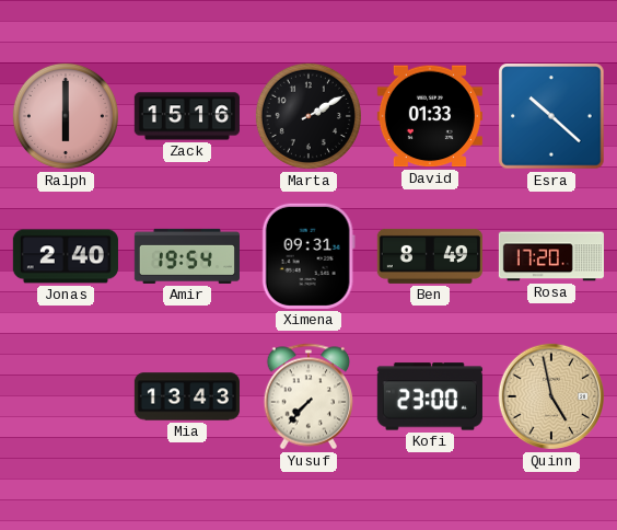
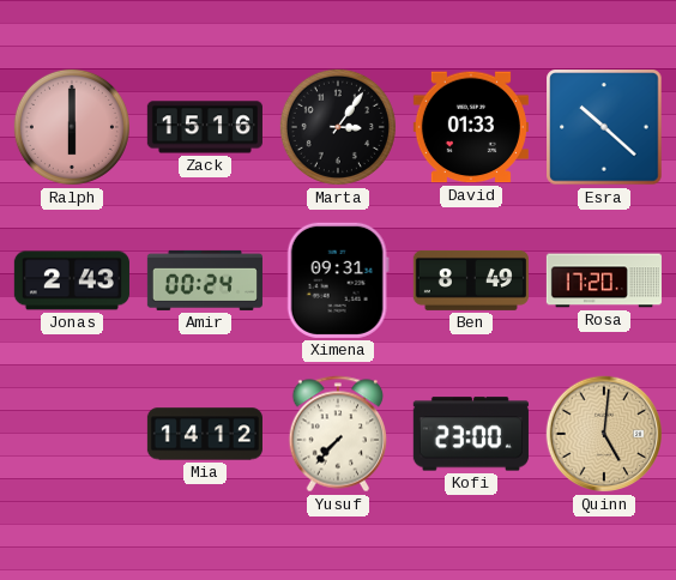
Marta: 2:10 -> 3:06 (338, 127)
Jonas: 2:40 -> 2:43 (72, 280)
Amir: 19:54 -> 00:24 (205, 280)
Mia: 13:43 -> 14:12 (205, 434)
Quinn: 4:58 -> 5:01 (604, 434)
